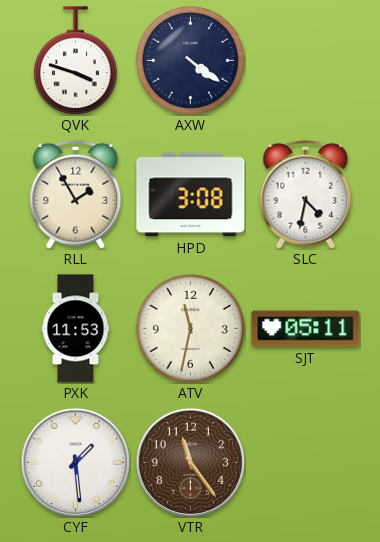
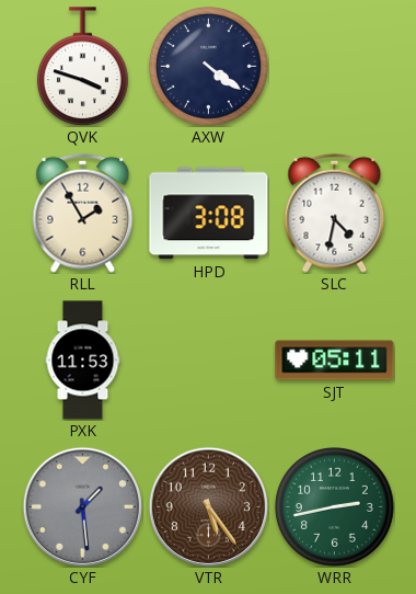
ATV: 11:32 -> none (191, 329)
CYF dial: white -> grey (82, 506)
VTR: 11:24 -> 5:24 (208, 506)
WRR: none -> 2:43 (335, 507)
